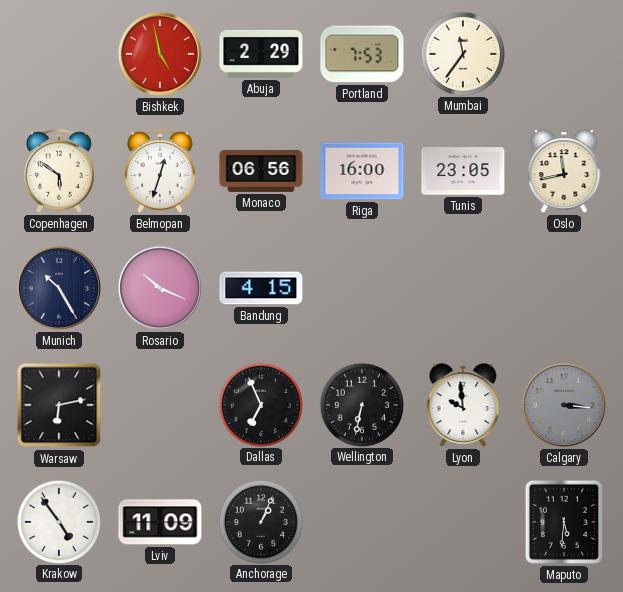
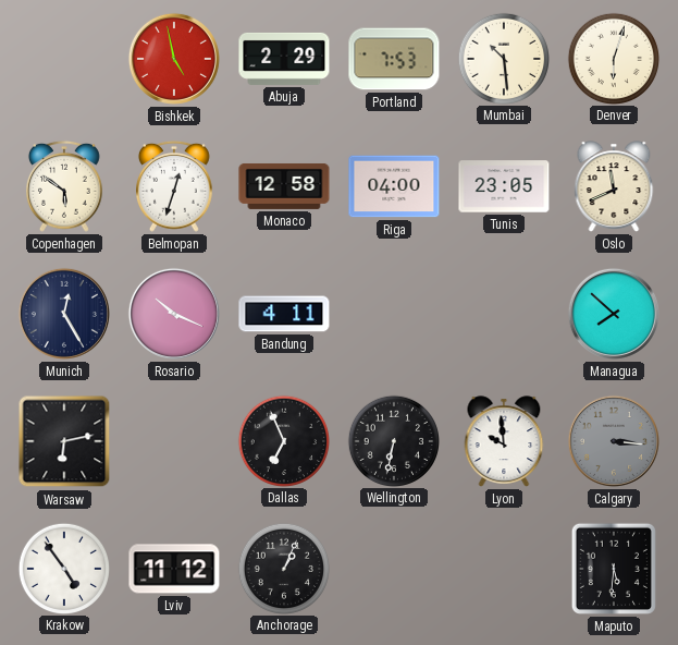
Mumbai: 11:36 -> 10:29 (503, 58)
Denver: none -> 6:03 (613, 58)
Monaco: 06:56 -> 12:58 (284, 186)
Riga: 16:00 -> 04:00 (394, 186)
Oslo: 11:43 -> 11:41 (614, 186)
Munich: 10:25 -> 12:25 (64, 314)
Bandung: 4:15 -> 4:11 (284, 314)
Managua: none -> 7:52 (614, 314)
Lviv: 11:09 -> 11:12 (174, 569)
